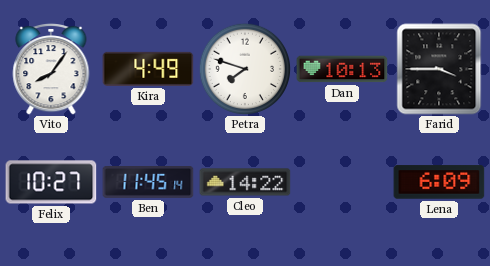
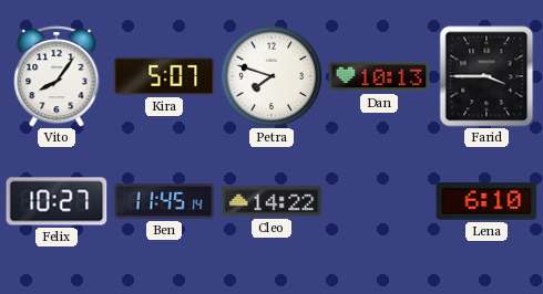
Kira: 4:49 -> 5:07 (164, 76)
Lena: 6:09 -> 6:10 (486, 201)
